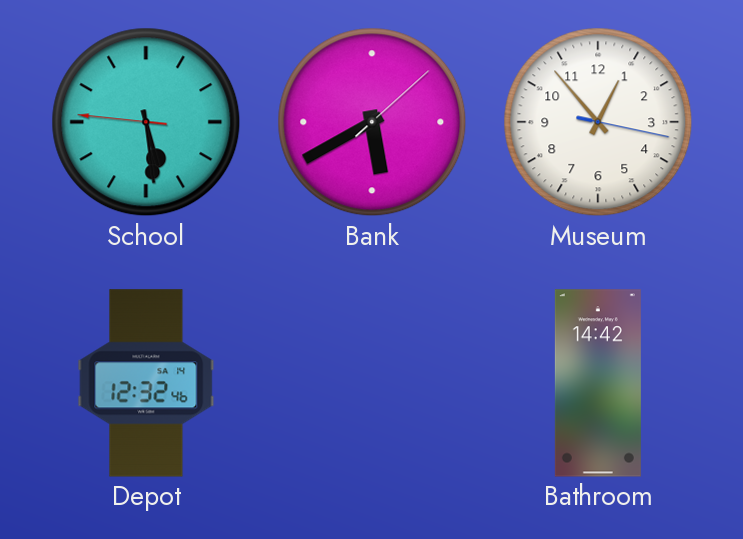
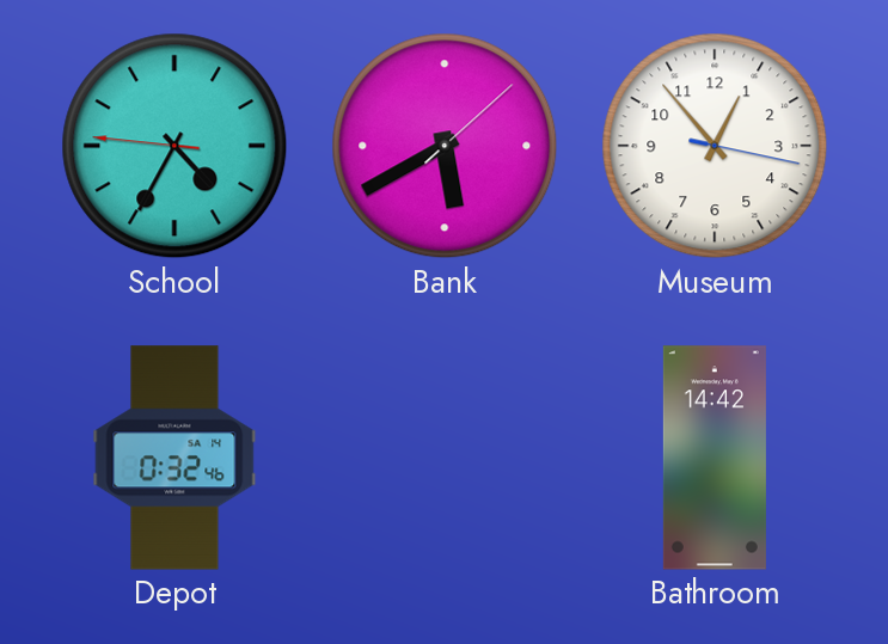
School: 5:28 -> 4:34 (174, 146)
Depot: 12:32 -> 0:32 (174, 458)
